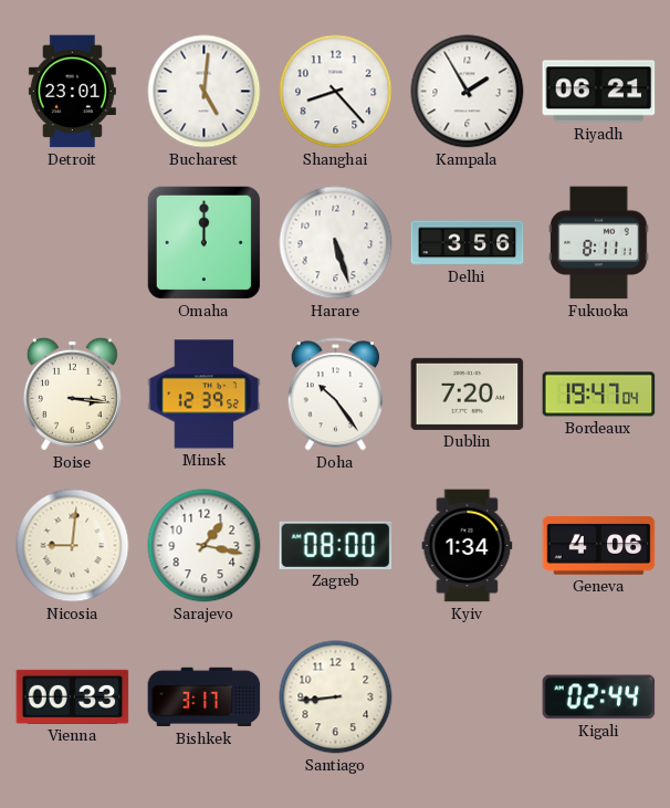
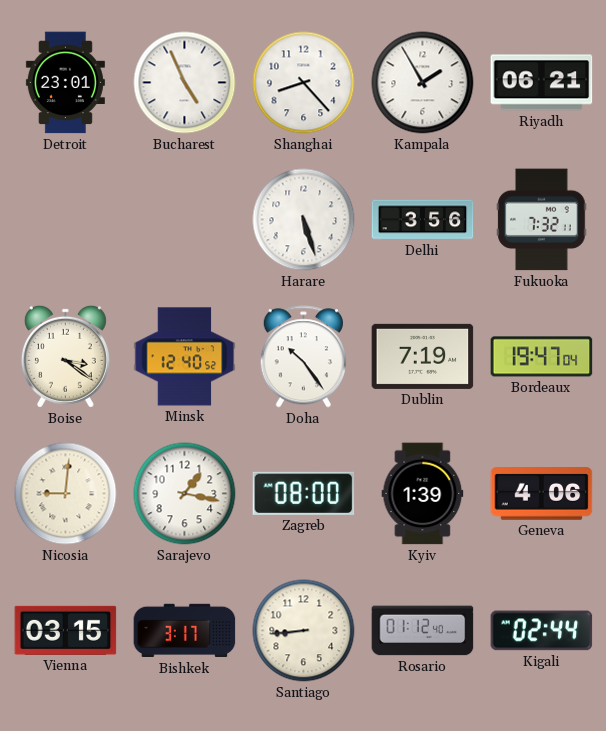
Bucharest: 5:01 -> 4:56 (185, 83)
Omaha: 12:00 -> none (203, 242)
Fukuoka: 8:11 -> 7:32 (542, 220)
Boise: 3:16 -> 3:21 (65, 356)
Minsk: 12:39 -> 12:40 (185, 357)
Dublin: 7:20 -> 7:19 (423, 356)
Kyiv: 1:34 -> 1:39 (423, 494)
Vienna: 00:33 -> 03:15 (66, 630)
Rosario: none -> 01:12 (423, 631)
